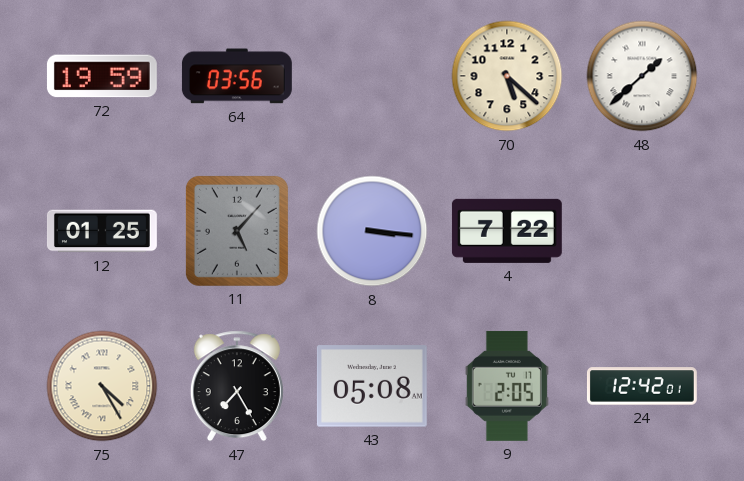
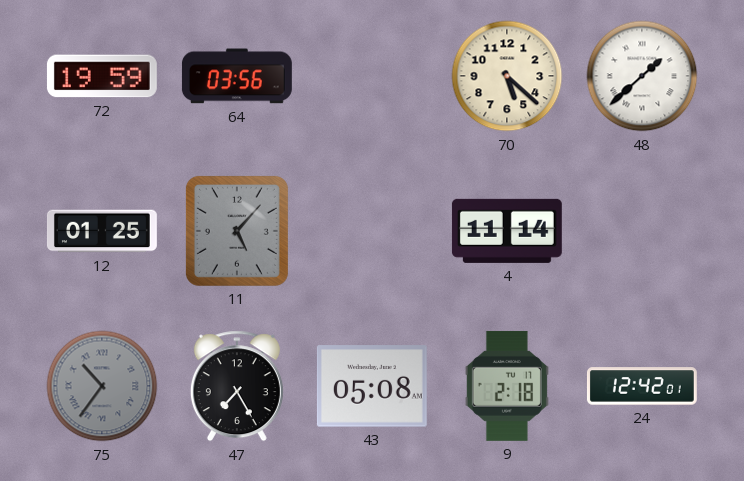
8: 3:16 -> none (372, 231)
4: 7:22 -> 11:14 (507, 231)
75: 4:25 -> 10:36 (102, 386)
75 dial: cream -> grey (102, 386)
9: 2:05 -> 2:18 (507, 386)
